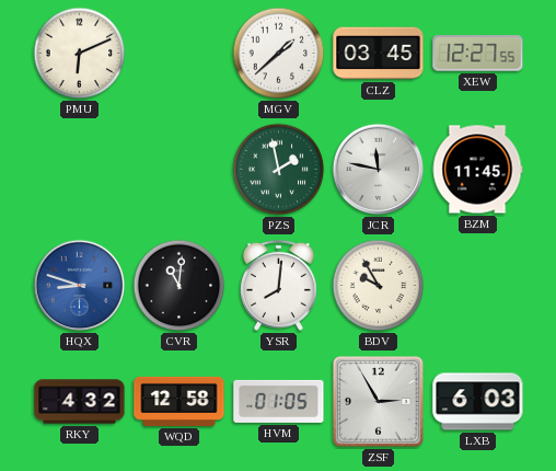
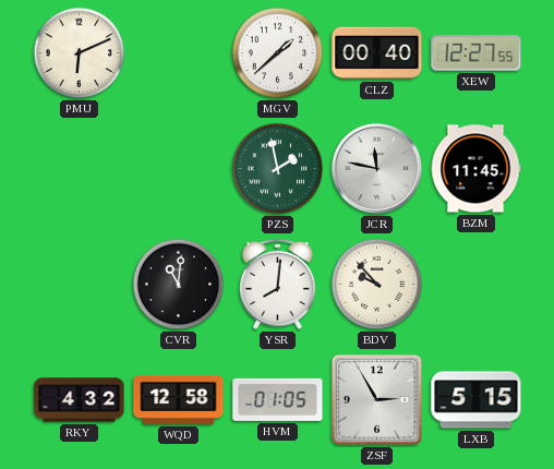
CLZ: 03:45 -> 00:40 (377, 53)
HQX: 8:48 -> none (80, 286)
BDV: 9:55 -> 9:53 (377, 285)
LXB: 6:03 -> 5:15 (477, 400)
